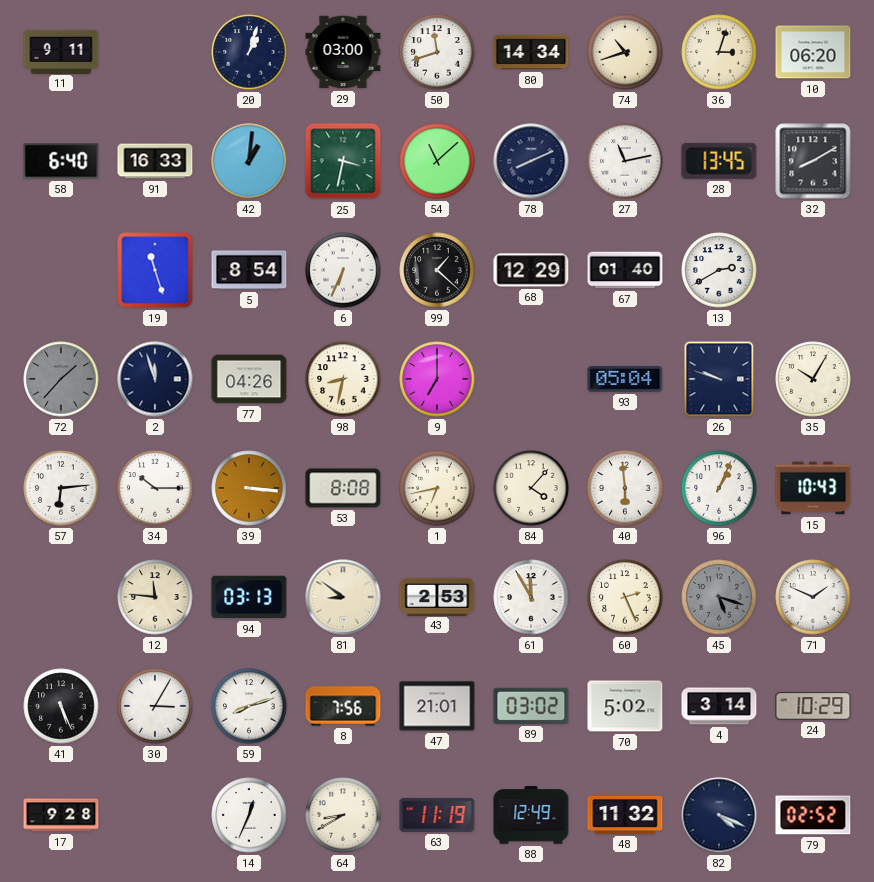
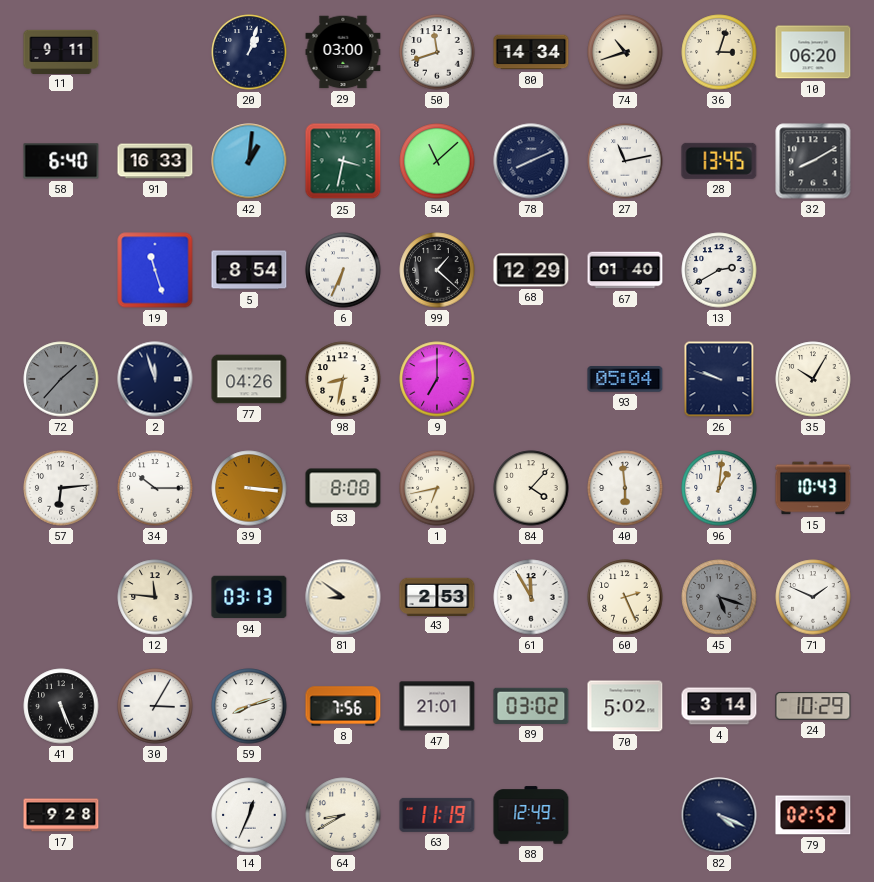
96: 1:04 -> 1:01 (719, 488)
48: 11:32 -> none (625, 815)
